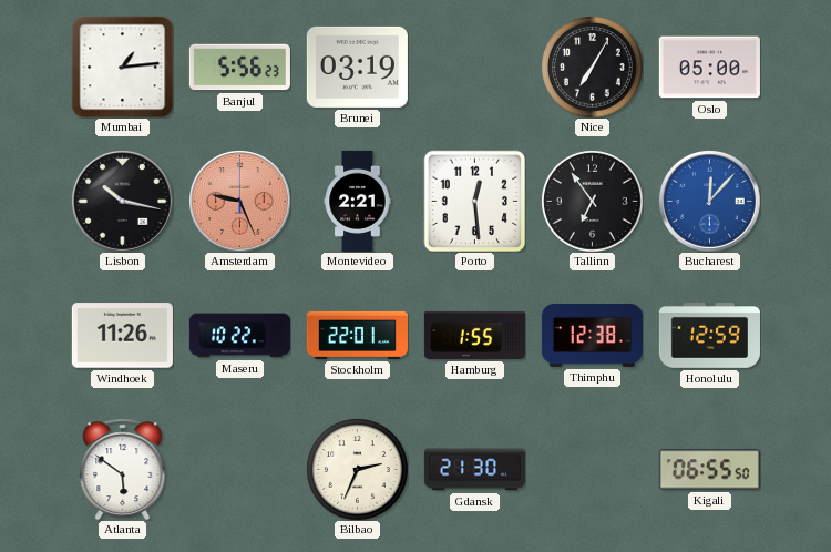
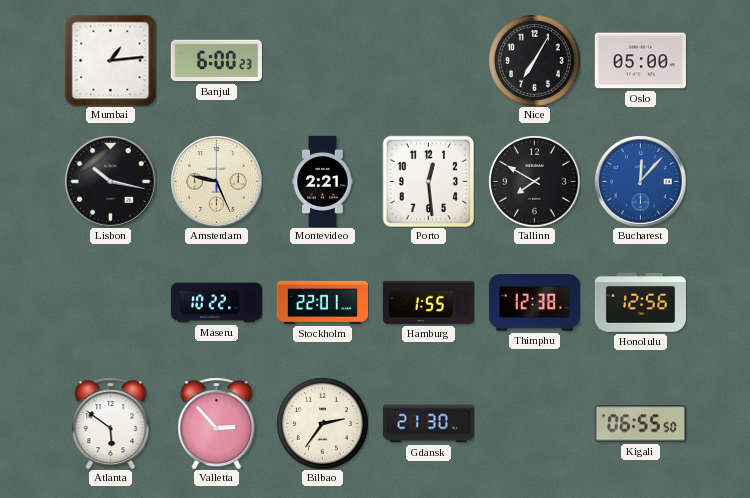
Banjul: 5:56 -> 6:00 (216, 61)
Brunei: 03:19 -> none (357, 67)
Amsterdam dial: salmon -> cream (217, 182)
Tallinn: 6:54 -> 7:50 (534, 181)
Windhoek: 11:26 -> none (122, 336)
Honolulu: 12:59 -> 12:56 (640, 303)
Valletta: none -> 2:53 (217, 423)
Bilbao: 2:34 -> 2:36 (322, 423)
